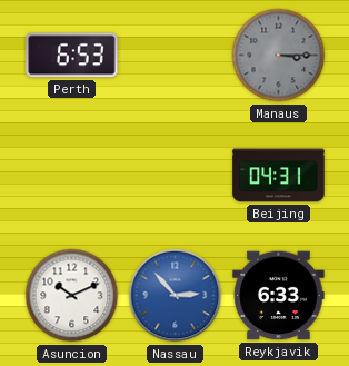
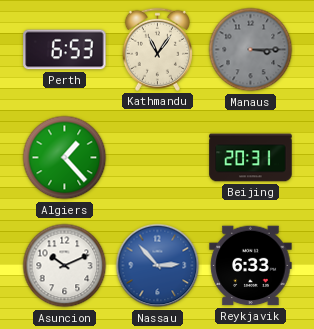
Kathmandu: none -> 11:06 (157, 49)
Algiers: none -> 1:23 (65, 158)
Beijing: 04:31 -> 20:31 (251, 158)
